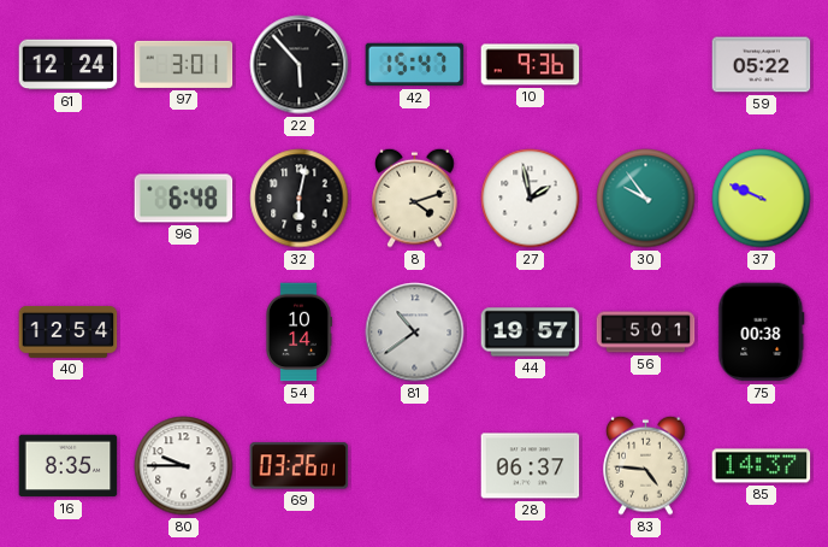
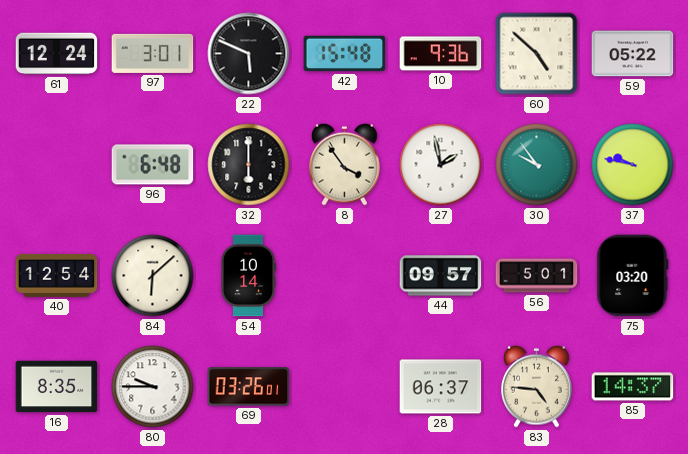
22: 5:53 -> 5:49 (249, 54)
42: 15:47 -> 15:48 (345, 54)
60: none -> 4:52 (537, 54)
32: 6:02 -> 6:00 (249, 165)
8: 4:12 -> 3:54 (345, 164)
37: 9:49 -> 9:47 (633, 165)
84: none -> 6:08 (153, 276)
81: 10:39 -> none (415, 333)
44: 19:57 -> 09:57 (441, 276)
75: 00:38 -> 03:20 (633, 276)
